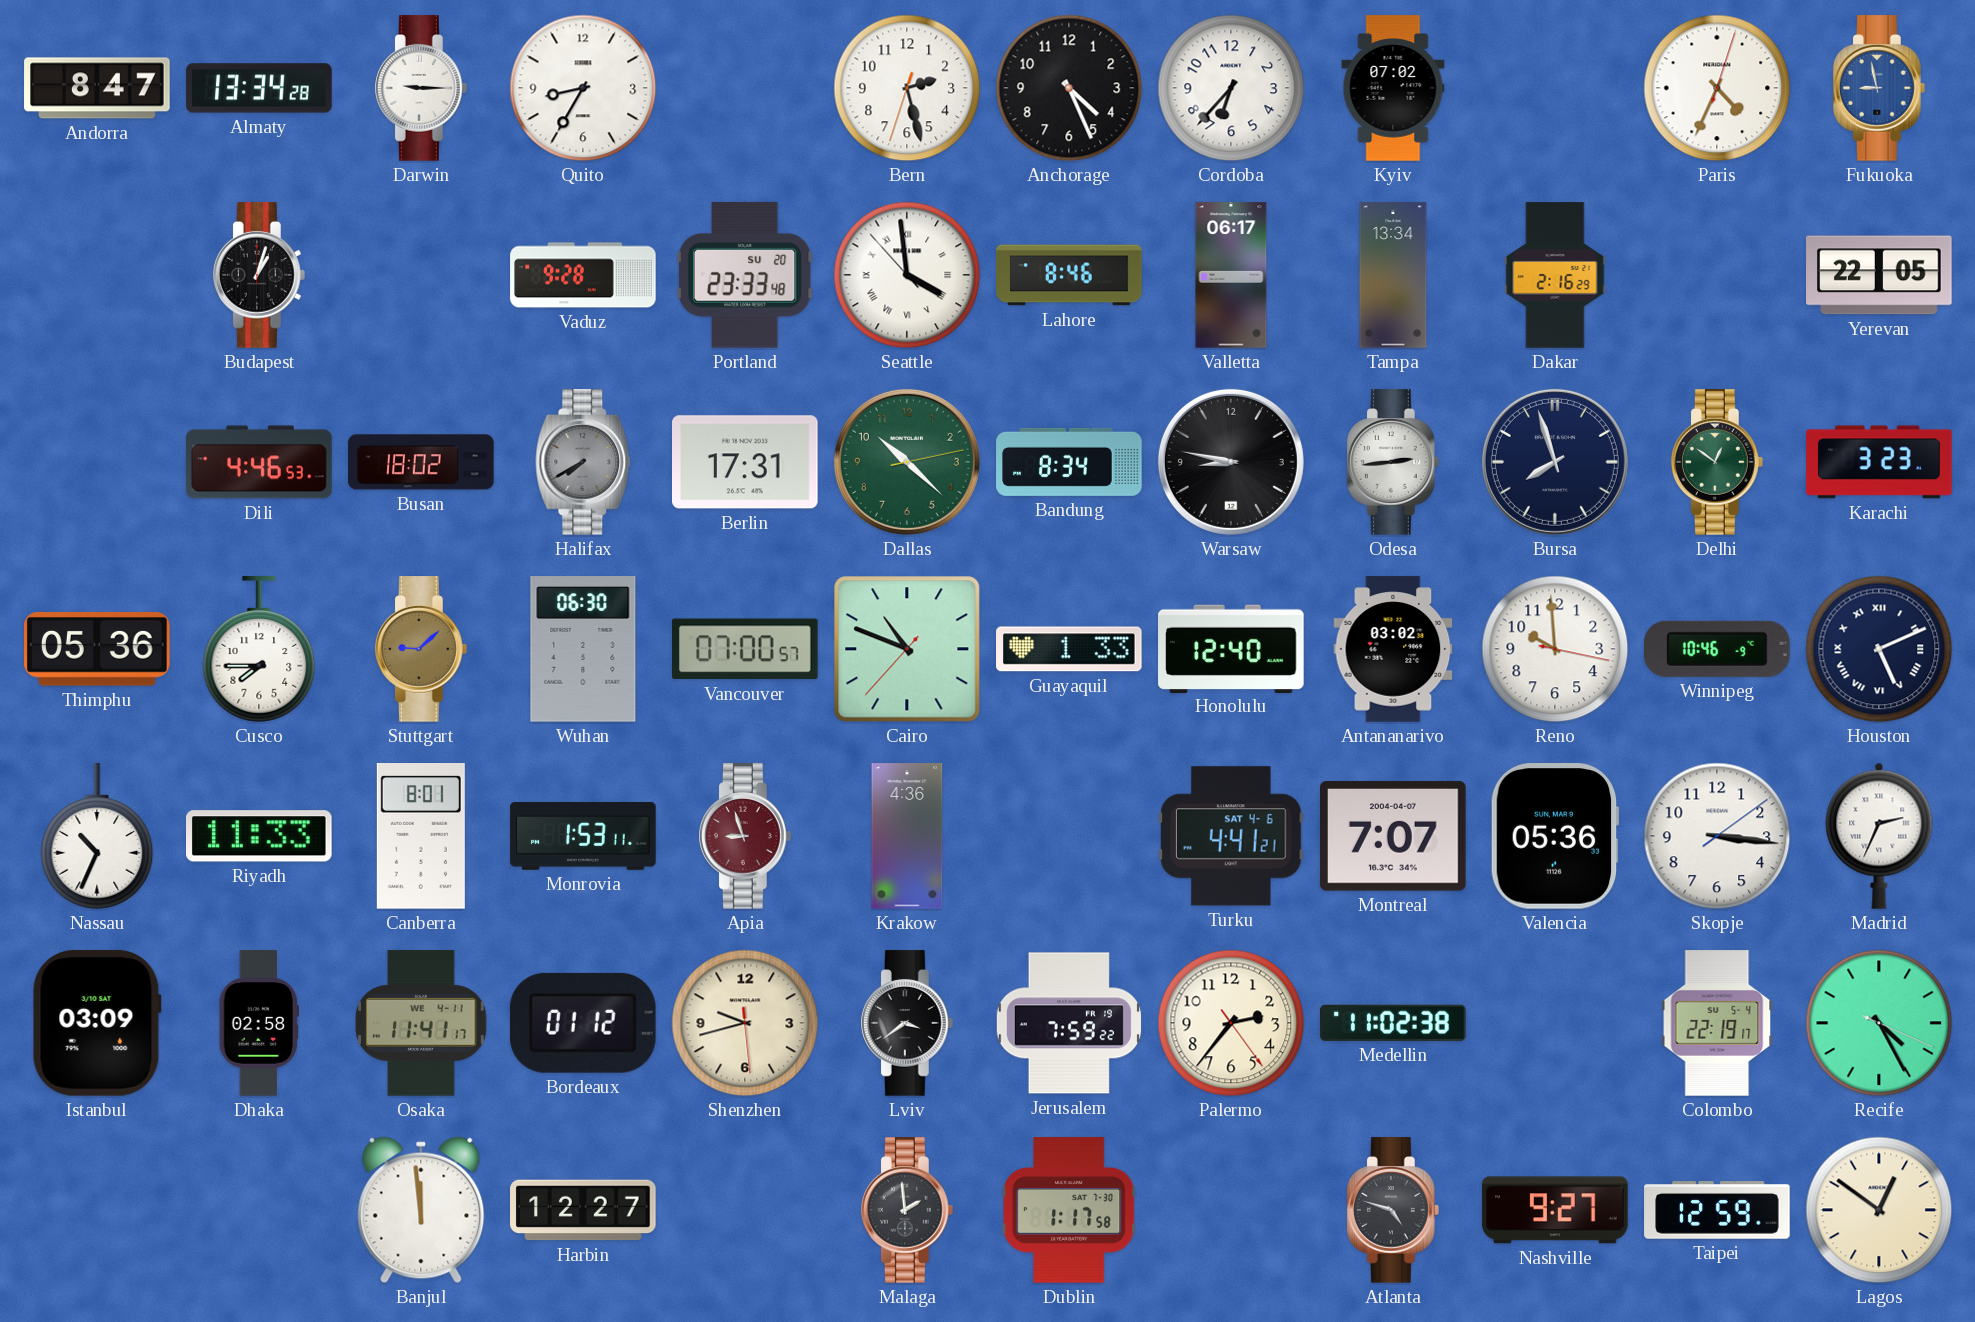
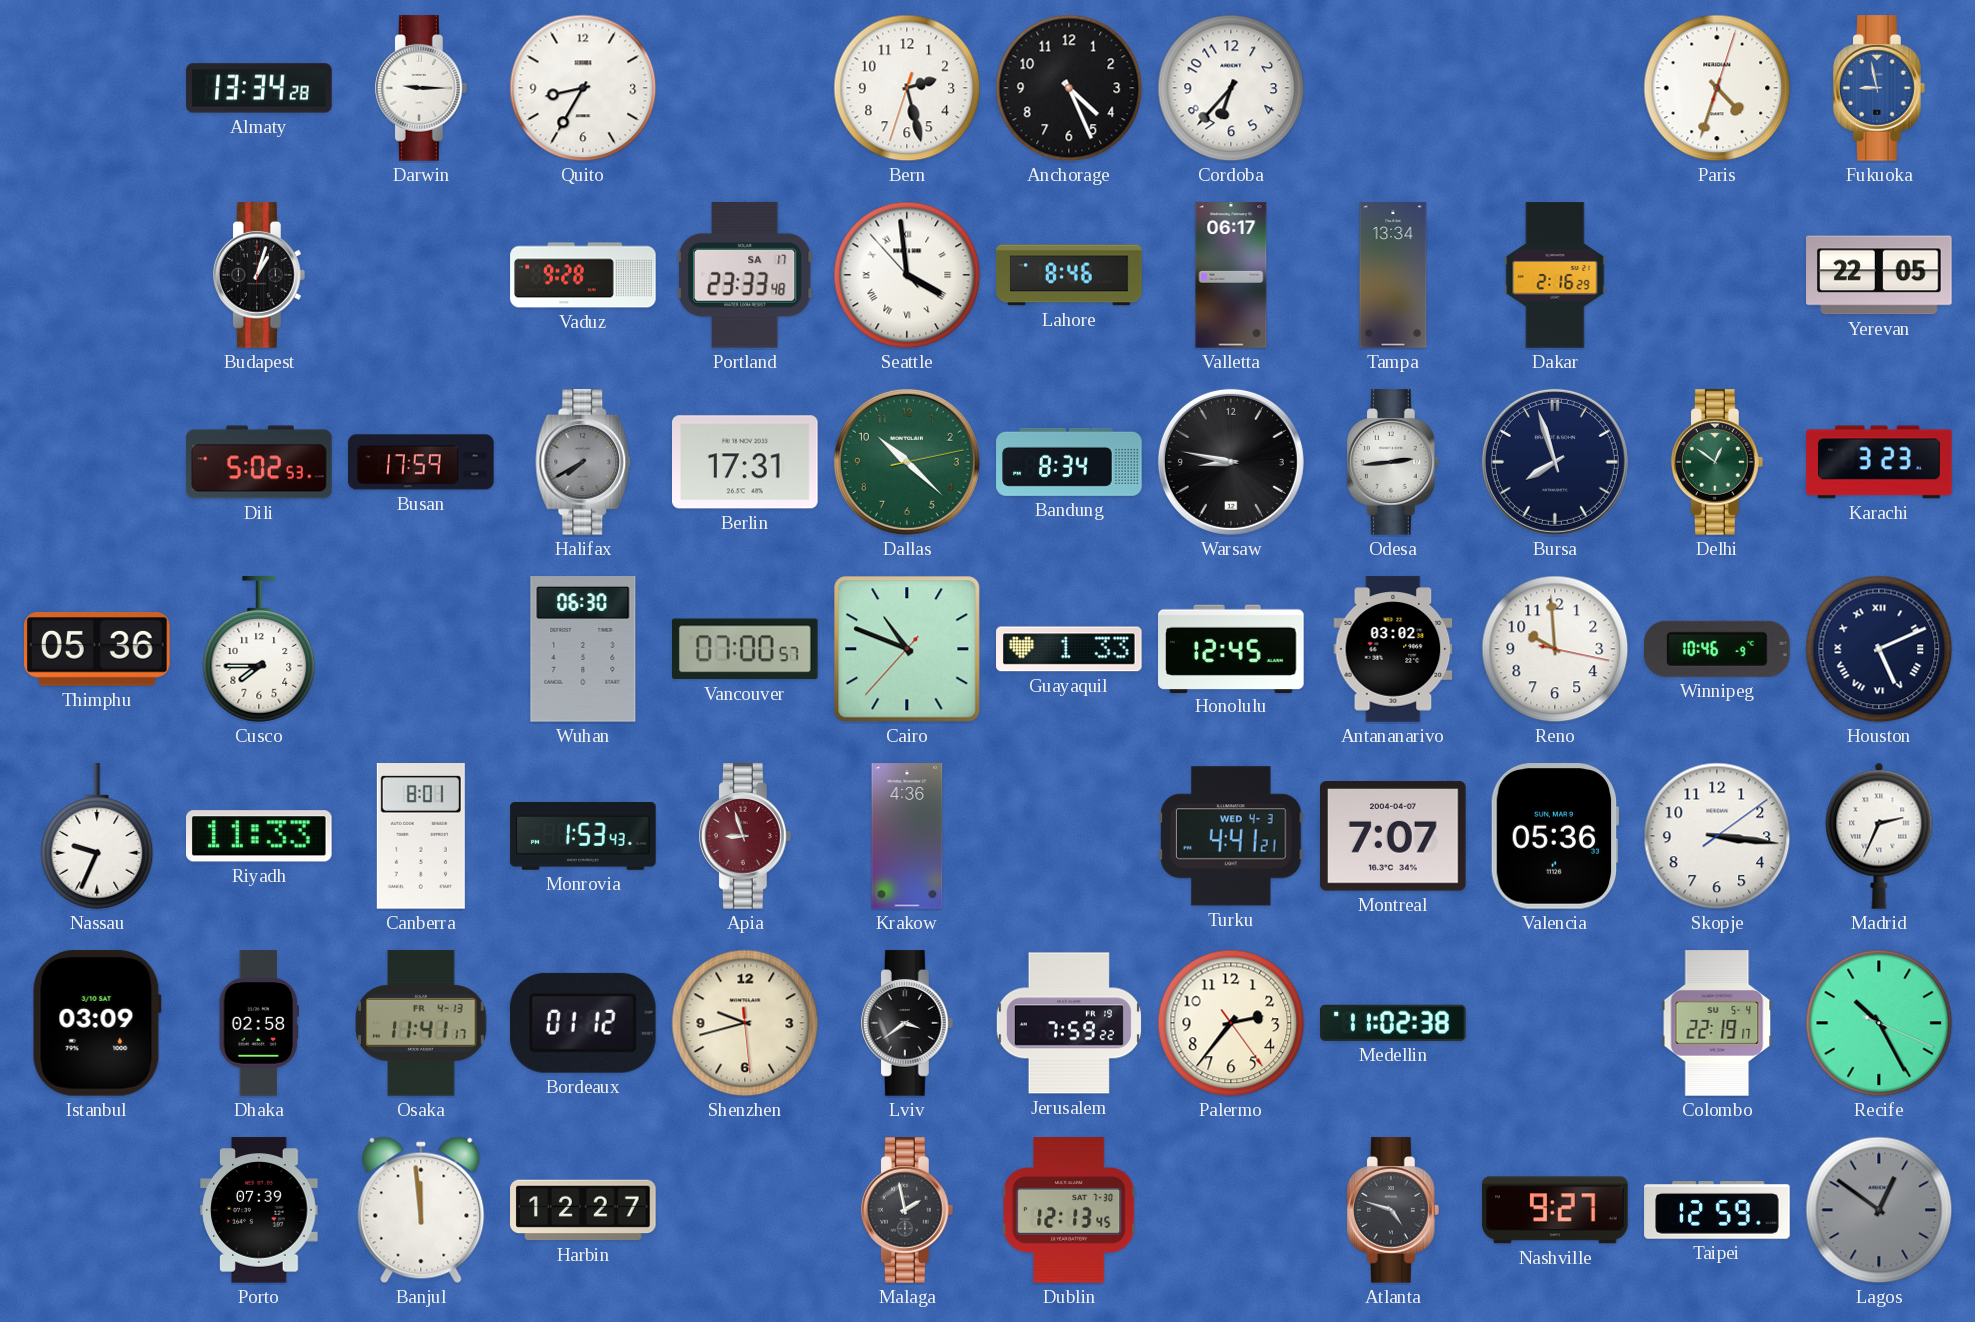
Andorra: 8:47 -> none (97, 88)
Kyiv: 07:02 -> none (1393, 88)
Paris: 4:34 -> 4:33 (1717, 88)
Portland date: SU 20 -> SA 17 (745, 276)
Dili: 4:46 -> 5:02 (259, 462)
Busan: 18:02 -> 17:59 (421, 462)
Stuttgart: 9:08 -> none (421, 649)
Honolulu: 12:40 -> 12:45 (1231, 648)
Nassau: 10:34 -> 9:34 (97, 836)
Monrovia: 1:53:11 -> 1:53:43 (583, 837)
Turku date: SAT 4-6 -> WED 4-3 (1232, 836)
Osaka date: WE 4-11 -> FR 4-13 (422, 1023)
Recife: 4:25 -> 10:25 (1879, 1023)
Porto: none -> 07:39 (259, 1210)
Malaga: 1:59 -> 1:58 (907, 1210)
Dublin: 1:17 -> 12:13 (1069, 1210)
Lagos dial: cream -> grey (1879, 1210)
